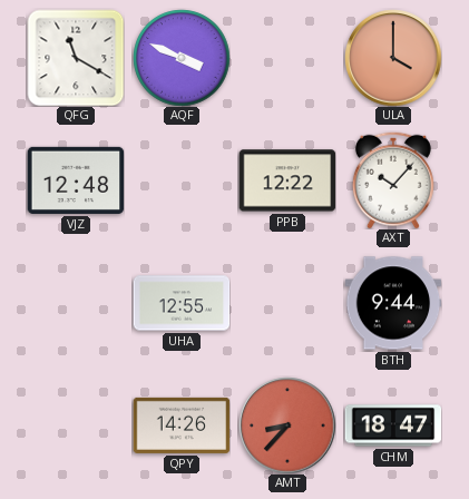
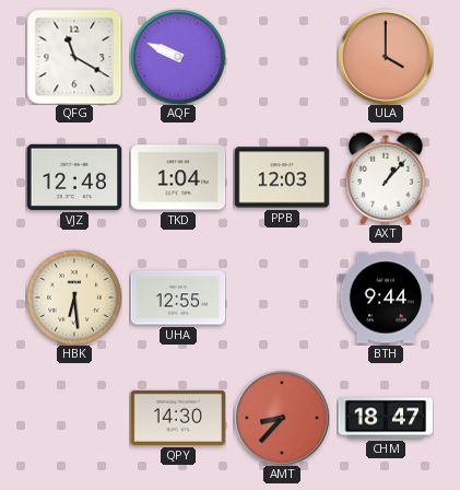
AQF: 3:49 -> 9:49 (178, 57)
TKD: none -> 1:04 (178, 177)
PPB: 12:22 -> 12:03 (282, 177)
AXT: 10:07 -> 1:07 (386, 177)
HBK: none -> 6:29 (74, 297)
QPY: 14:26 -> 14:30 (178, 418)
